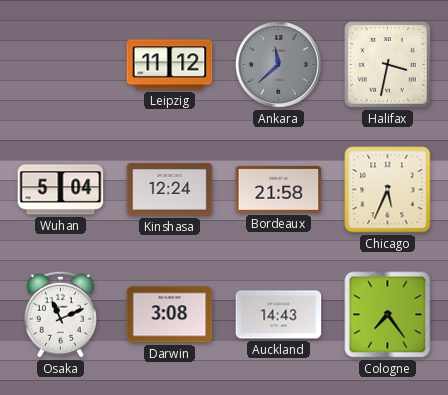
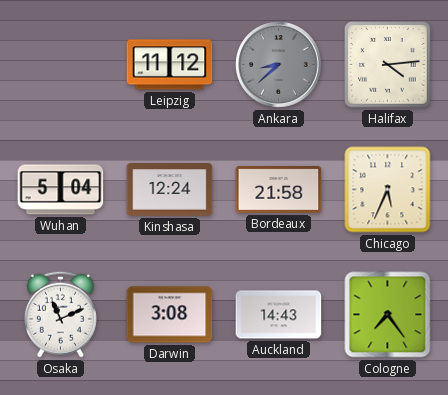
Ankara: 11:38 -> 8:38 (279, 65)
Halifax: 3:32 -> 4:14 (388, 65)
